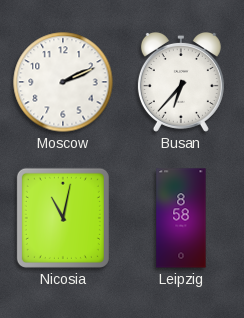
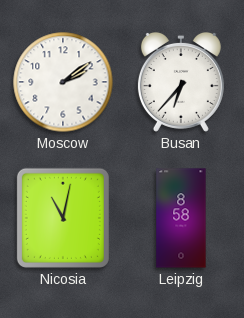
Moscow: 2:11 -> 2:09 (63, 82)
